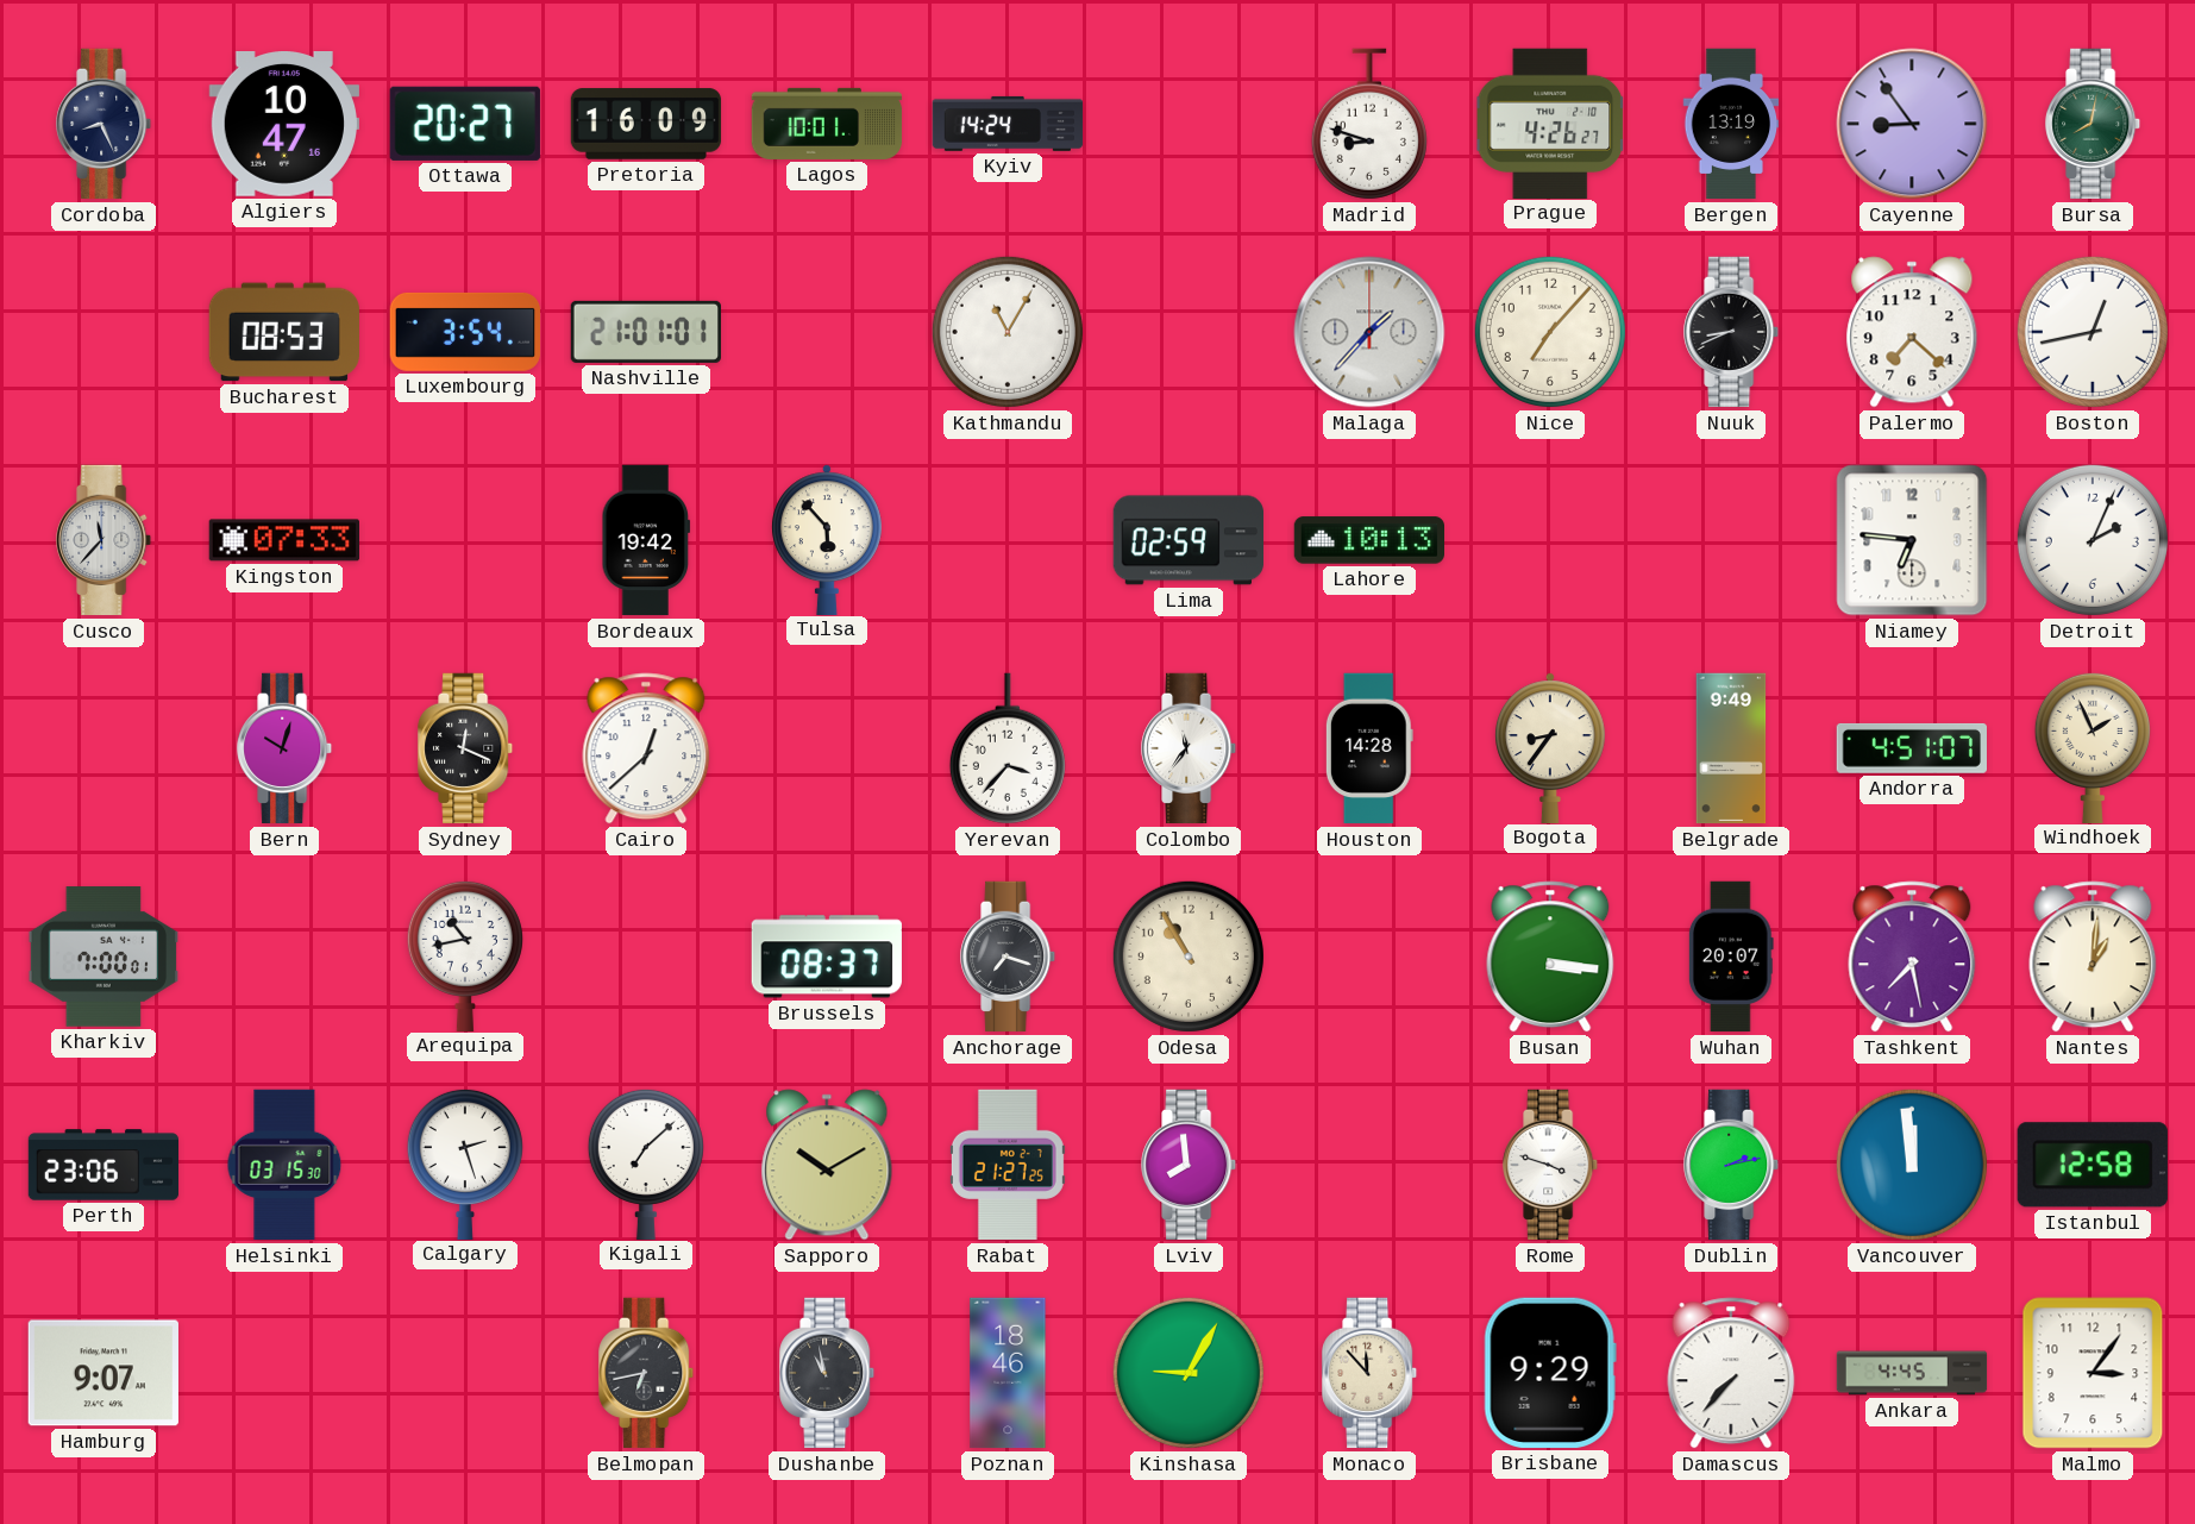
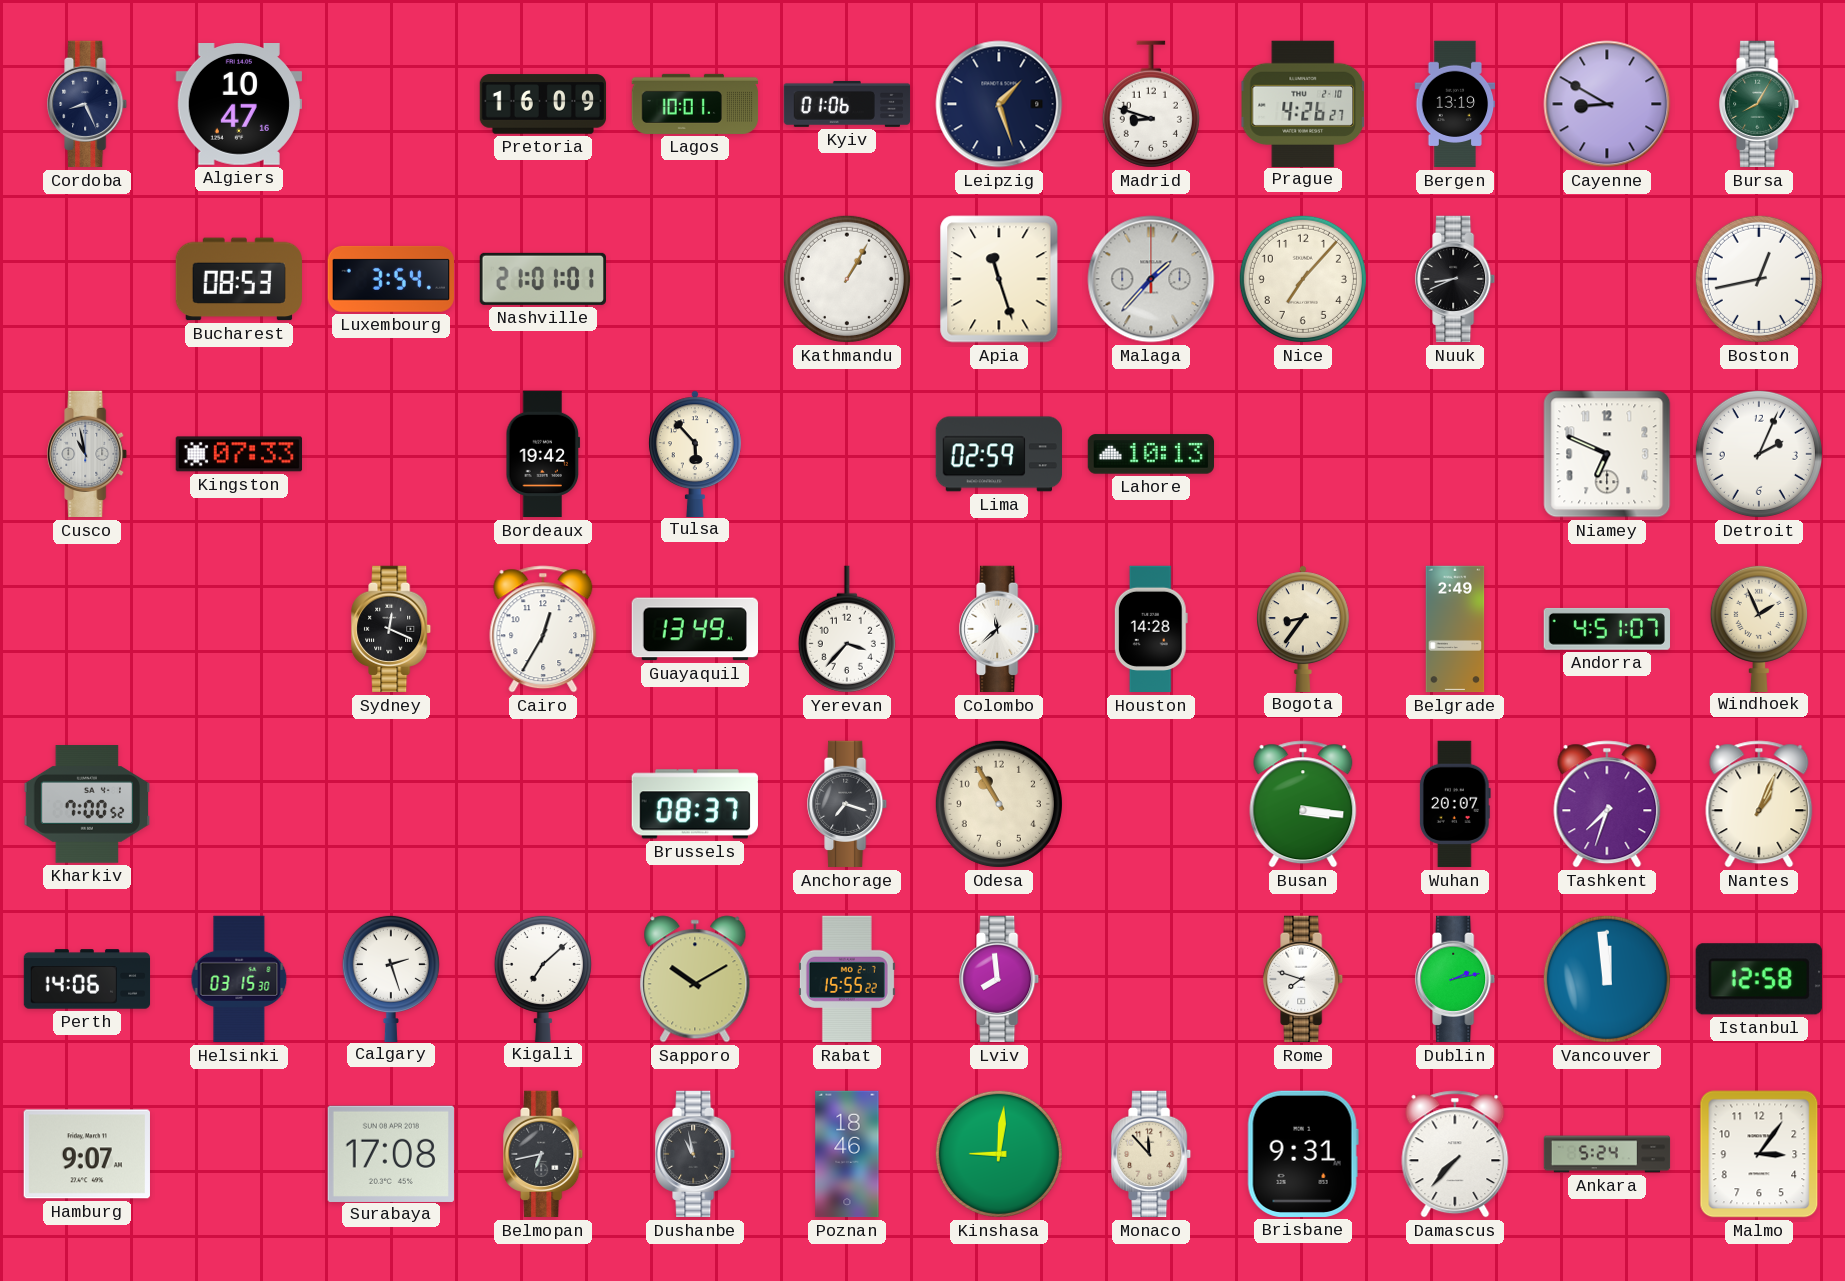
Ottawa: 20:27 -> none (465, 124)
Kyiv: 14:24 -> 01:06 (847, 104)
Leipzig: none -> 1:27 (999, 104)
Cayenne: 8:54 -> 8:50 (1607, 104)
Bursa: 8:02 -> 8:05 (1760, 104)
Kathmandu: 11:05 -> 1:05 (847, 279)
Apia: none -> 11:27 (999, 279)
Palermo: 7:22 -> none (1912, 332)
Cusco: 11:37 -> 10:58 (88, 454)
Niamey: 6:46 -> 6:49 (1607, 454)
Bern: 10:03 -> none (286, 748)
Cairo: 12:38 -> 12:35 (543, 629)
Guayaquil: none -> 13:49 (694, 629)
Colombo: 11:36 -> 11:38 (1000, 629)
Belgrade: 9:49 -> 2:49 (1455, 629)
Kharkiv: 7:00:01 -> 7:00:52 (86, 804)
Arequipa: 10:43 -> none (465, 955)
Tashkent: 7:28 -> 7:33 (1607, 804)
Nantes: 1:01 -> 1:04 (1759, 804)
Perth: 23:06 -> 14:06 (87, 979)
Rabat: 21:27 -> 15:55 (847, 979)
Rome: 3:48 -> 7:48 (1304, 979)
Surabaya: none -> 17:08 (391, 1153)
Kinshasa: 9:05 -> 9:01 (999, 1154)
Brisbane: 9:29 -> 9:31 (1303, 1154)
Ankara: 4:45 -> 5:24 (1607, 1154)
